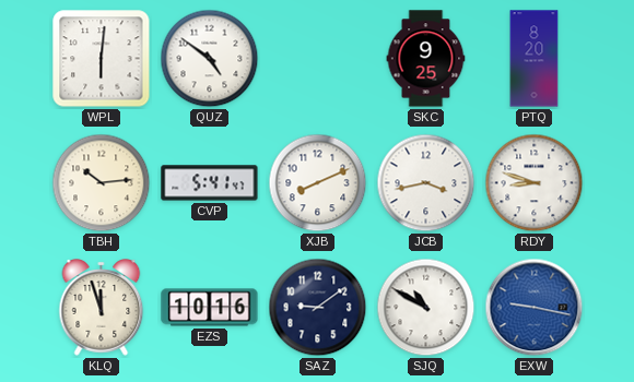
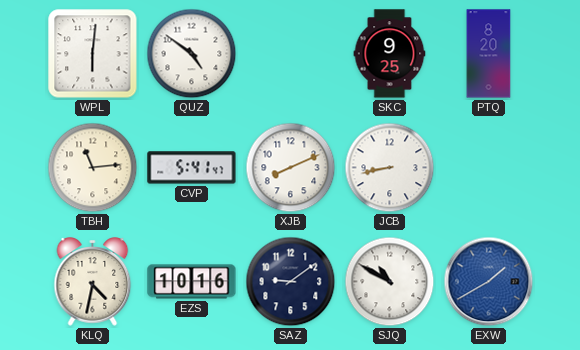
TBH: 10:14 -> 11:14 (93, 168)
JCB: 3:43 -> 8:43 (390, 168)
RDY: 8:48 -> none (535, 183)
KLQ: 11:57 -> 4:32 (93, 282)
EXW: 9:17 -> 1:40 (489, 282)
